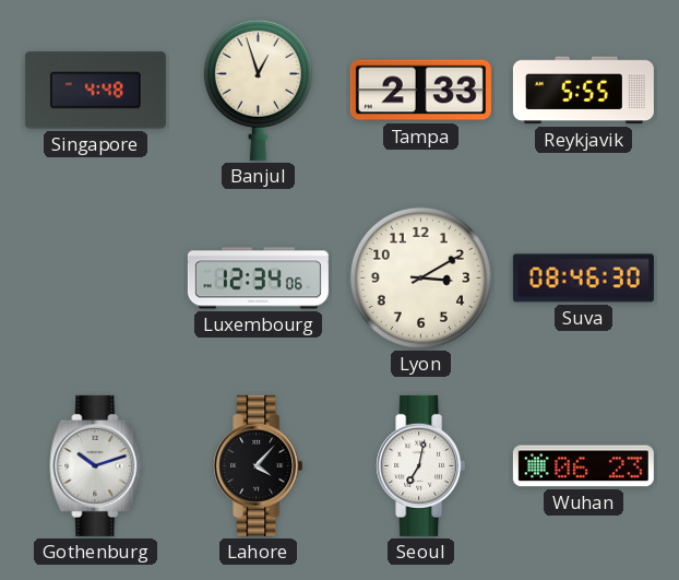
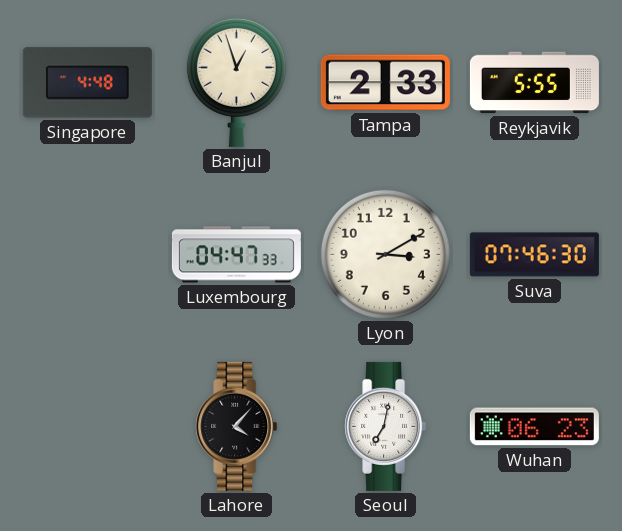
Luxembourg: 12:34 -> 04:47 (236, 255)
Suva: 08:46 -> 07:46 (534, 255)
Gothenburg: 10:12 -> none (96, 465)
